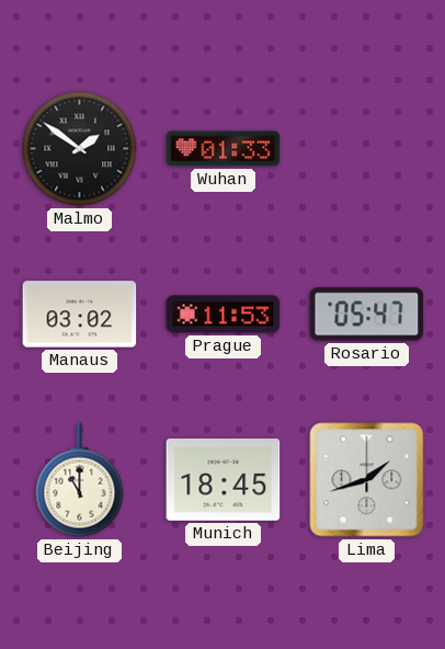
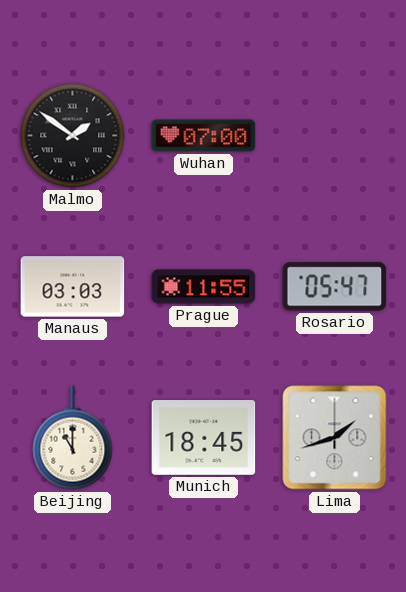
Wuhan: 01:33 -> 07:00 (204, 136)
Manaus: 03:02 -> 03:03 (73, 287)
Prague: 11:53 -> 11:55 (204, 287)
